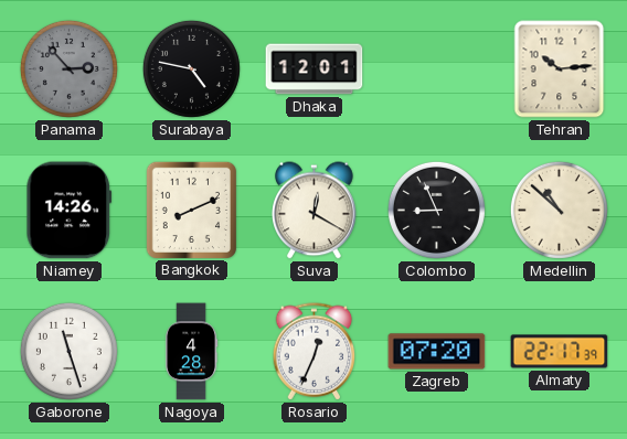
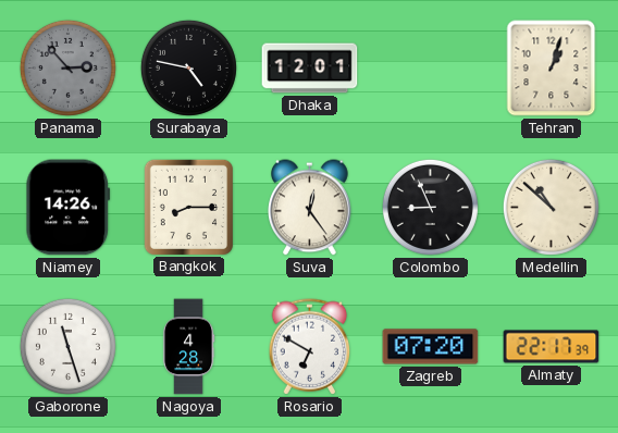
Tehran: 10:14 -> 1:03 (552, 69)
Bangkok: 8:11 -> 8:15 (188, 207)
Suva: 12:20 -> 12:24 (310, 208)
Rosario: 12:34 -> 6:50 (310, 347)
